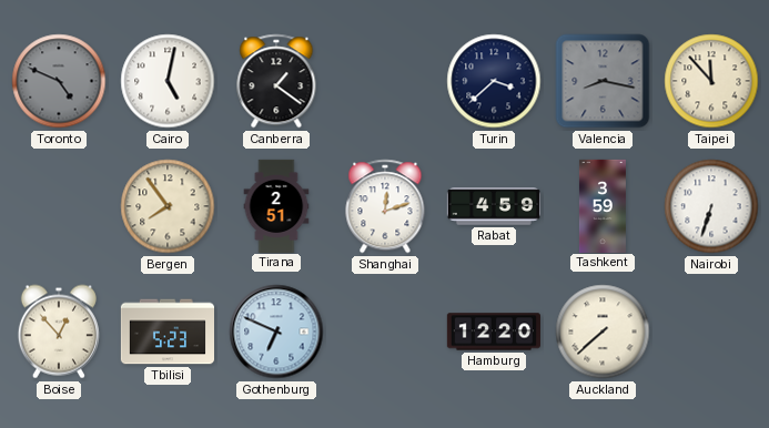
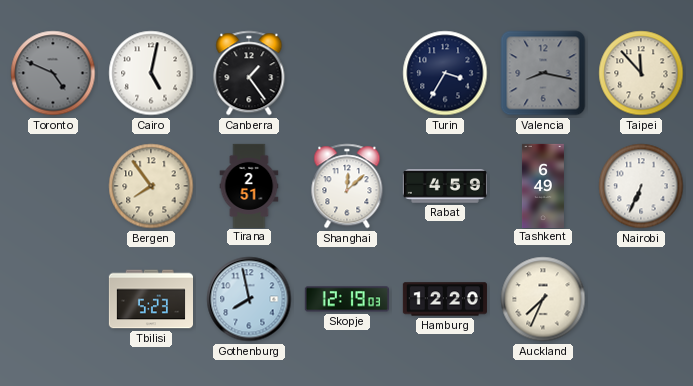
Canberra: 1:21 -> 1:24 (249, 73)
Turin: 3:38 -> 3:35 (445, 73)
Shanghai: 12:12 -> 12:08 (347, 186)
Tashkent: 3:59 -> 6:49 (543, 185)
Nairobi: 6:33 -> 6:34 (641, 186)
Boise: 12:53 -> none (59, 332)
Gothenburg: 6:49 -> 7:58 (249, 299)
Skopje: none -> 12:19 (347, 299)
Auckland: 7:38 -> 7:34 (543, 299)
